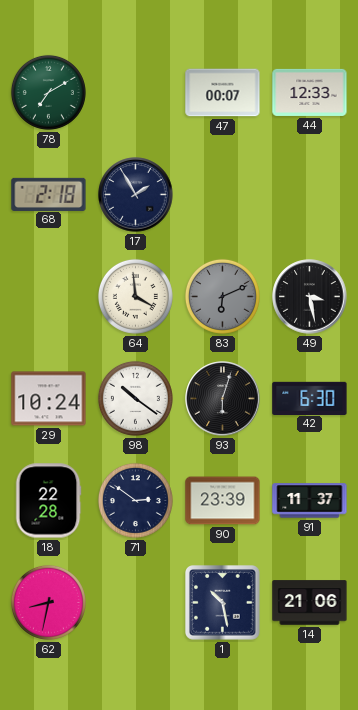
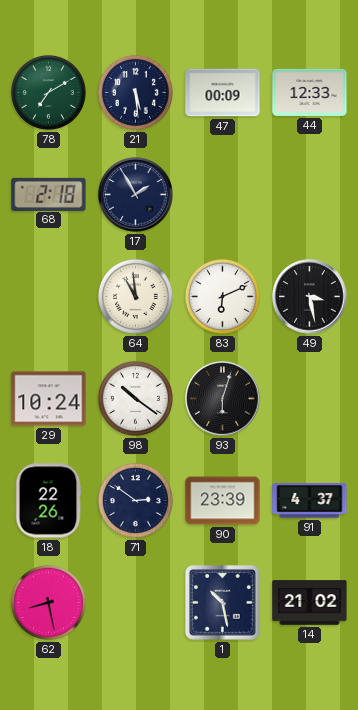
21: none -> 5:29 (135, 92)
47: 00:07 -> 00:09 (223, 93)
64: 3:59 -> 10:59 (135, 296)
83 dial: grey -> white (222, 296)
42: 6:30 -> none (310, 398)
18: 22:28 -> 22:26 (48, 501)
91: 11:37 -> 4:37 (310, 501)
62: 8:32 -> 8:28 (48, 602)
14: 21:06 -> 21:02 (310, 603)
